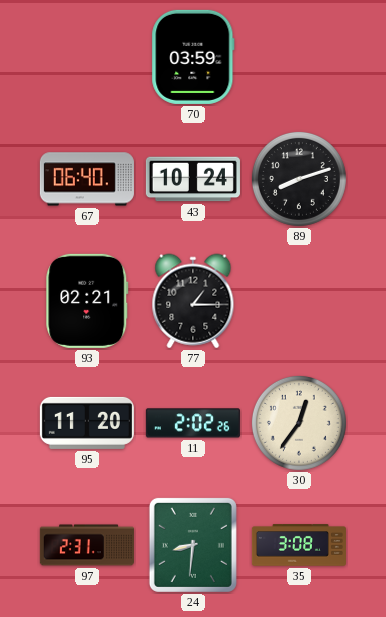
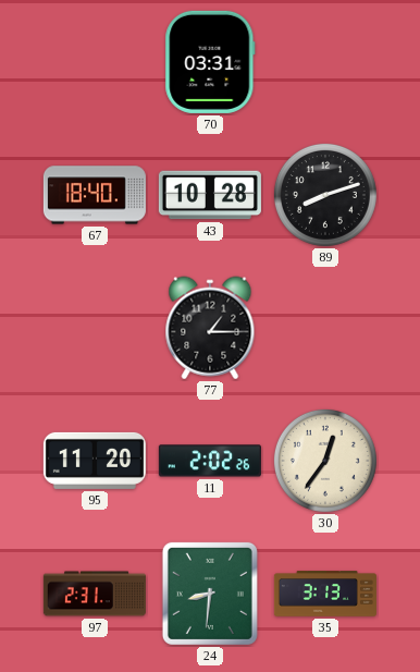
70: 03:59 -> 03:31 (210, 62)
67: 06:40 -> 18:40 (95, 195)
43: 10:24 -> 10:28 (210, 195)
93: 02:21 -> none (87, 301)
35: 3:08 -> 3:13 (325, 594)
